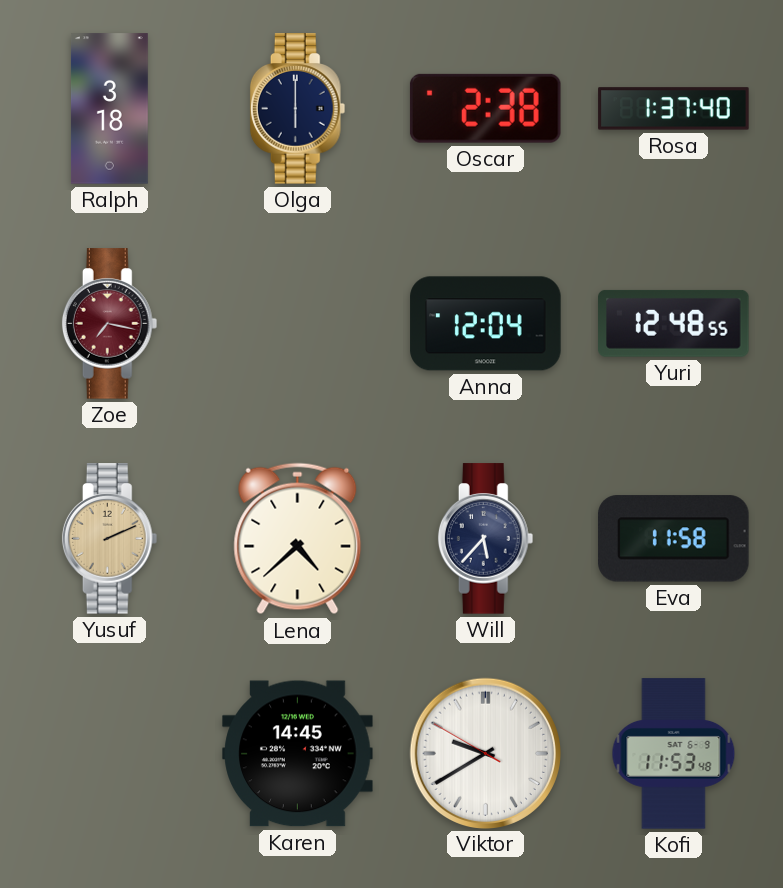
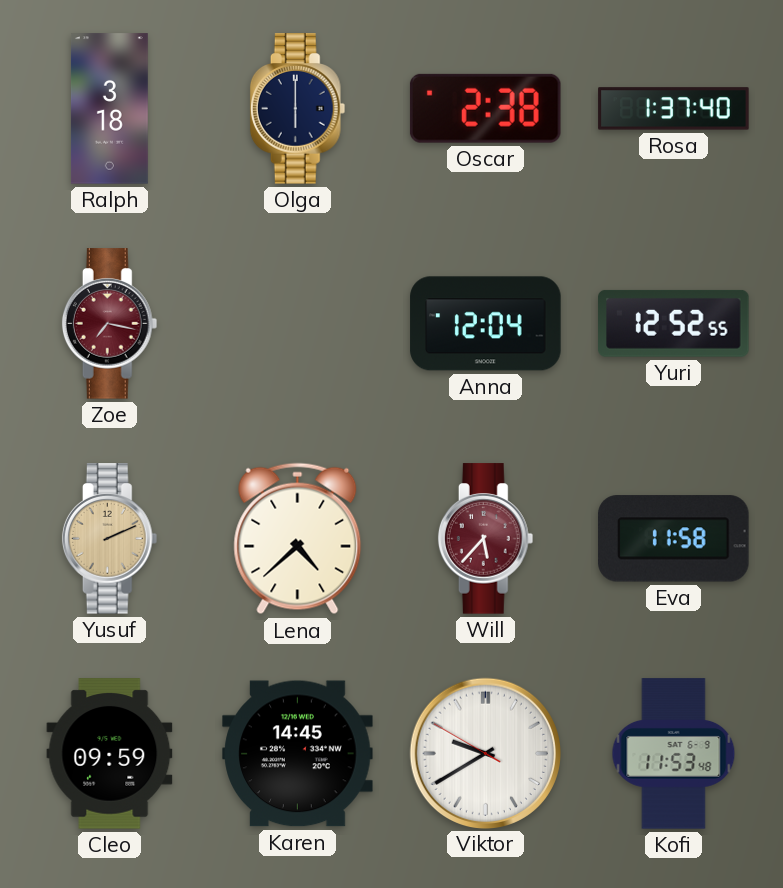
Yuri: 12:48 -> 12:52 (674, 323)
Will dial: navy -> burgundy (486, 539)
Cleo: none -> 09:59 (110, 754)
